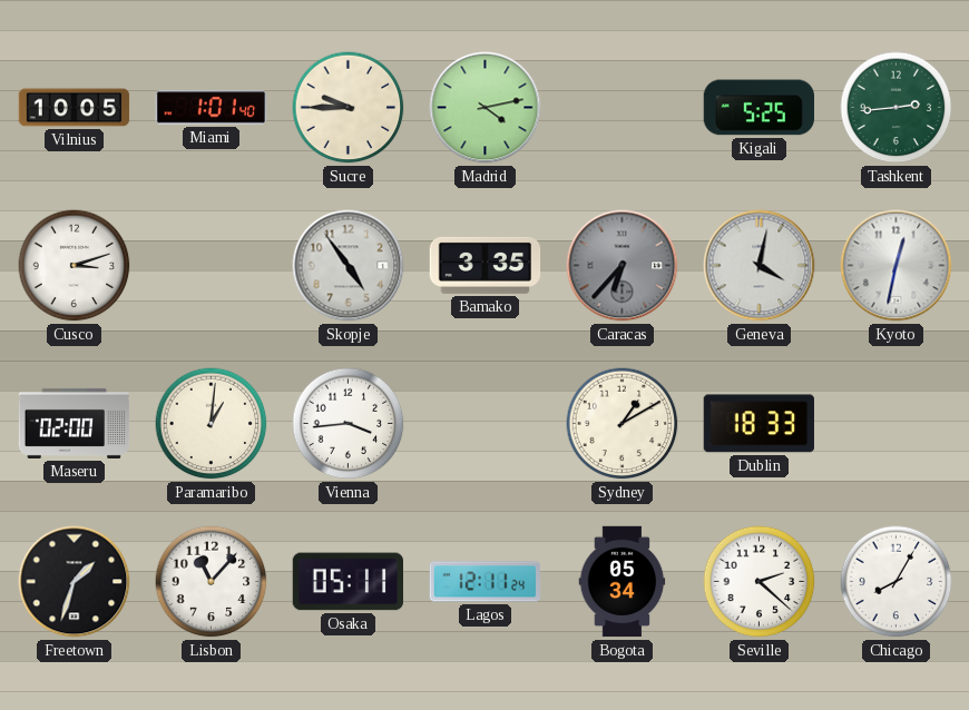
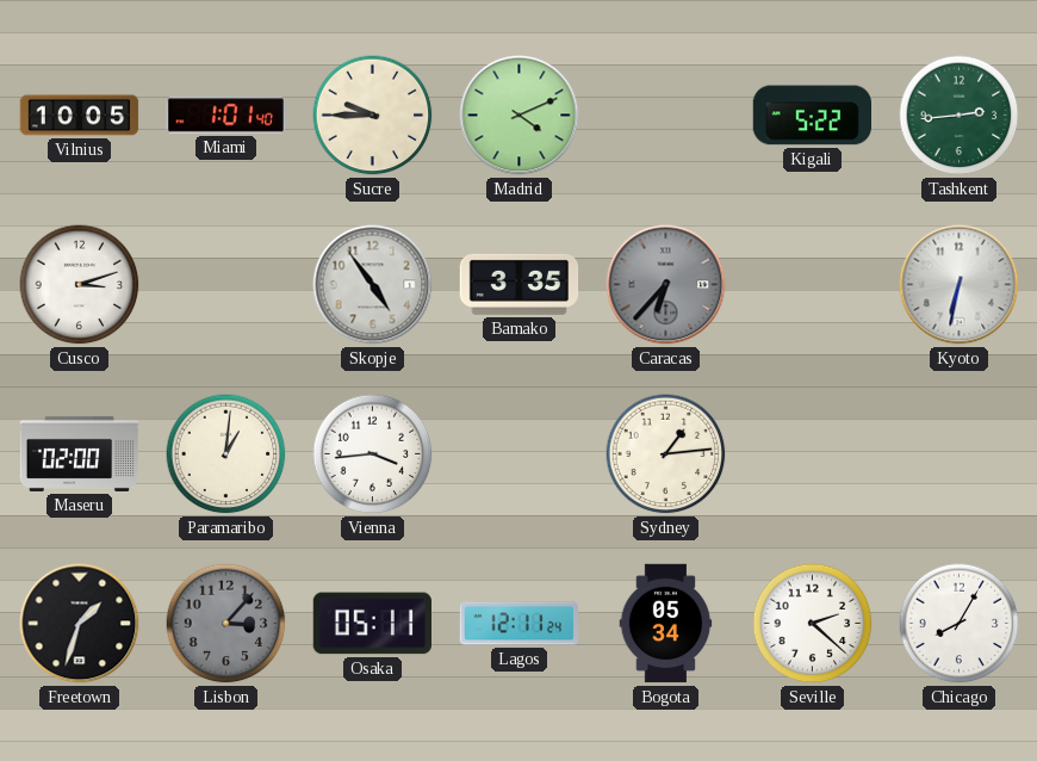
Madrid: 4:13 -> 4:11 (520, 116)
Kigali: 5:25 -> 5:22 (813, 116)
Geneva: 4:02 -> none (760, 266)
Kyoto: 12:32 -> 6:32 (960, 285)
Sydney: 1:10 -> 1:14 (666, 454)
Dublin: 18:33 -> none (758, 424)
Lisbon: 11:07 -> 3:07 (226, 624)
Lisbon dial: white -> grey (226, 624)
